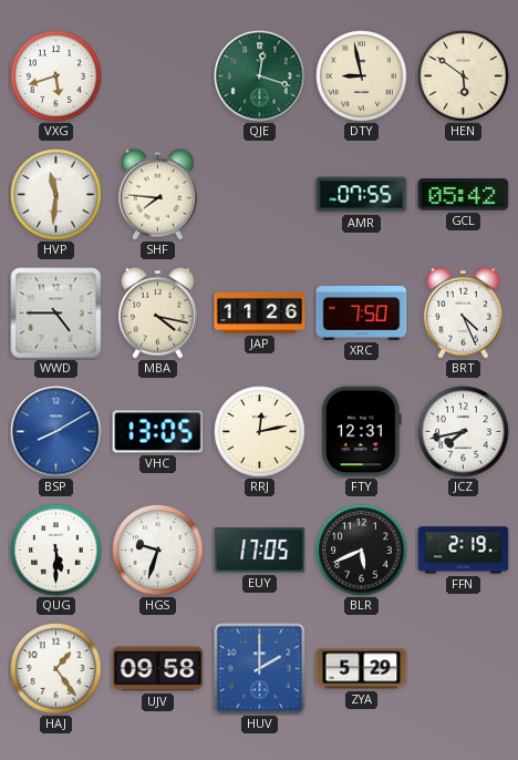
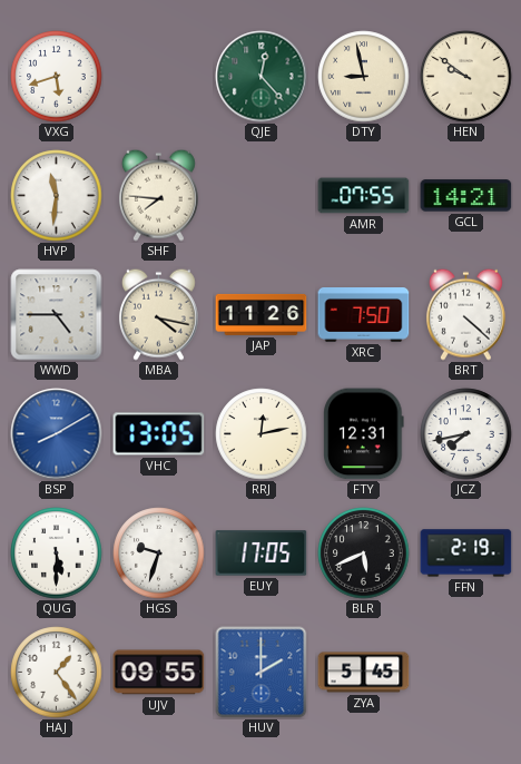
QJE: 12:18 -> 12:23 (262, 77)
HEN: 5:51 -> 9:51 (466, 77)
GCL: 05:42 -> 14:21 (466, 196)
BRT: 4:26 -> 4:22 (465, 314)
UJV: 09:58 -> 09:55 (159, 673)
ZYA: 5:29 -> 5:45 (364, 673)
